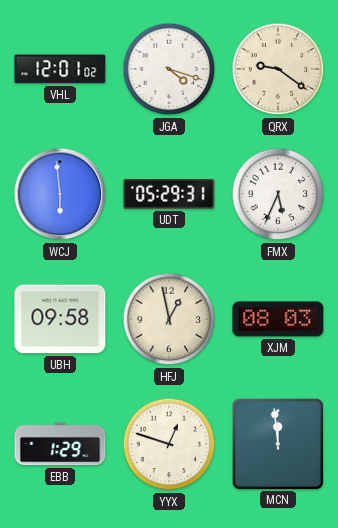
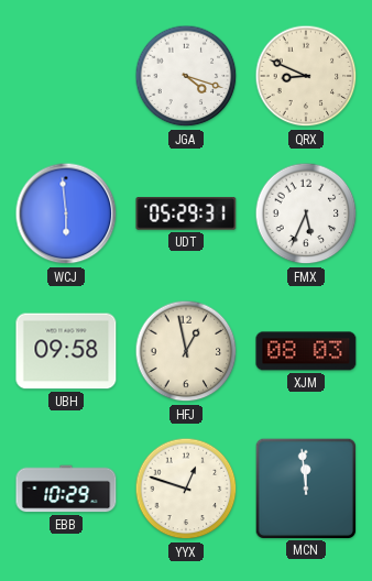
VHL: 12:01 -> none (60, 69)
QRX: 9:21 -> 8:49 (306, 76)
EBB: 1:29 -> 10:29 (66, 489)
